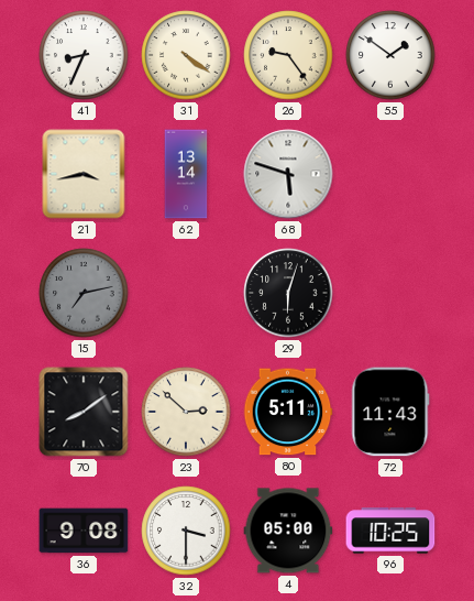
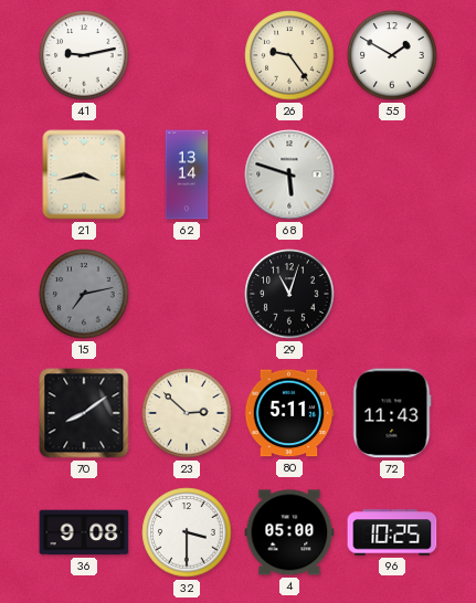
41: 8:34 -> 9:13 (84, 55)
31: 4:21 -> none (186, 55)
55: 1:51 -> 1:50 (392, 55)
29: 6:03 -> 11:03 (289, 294)
